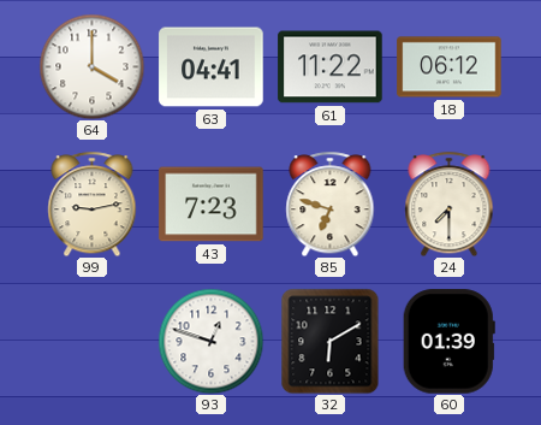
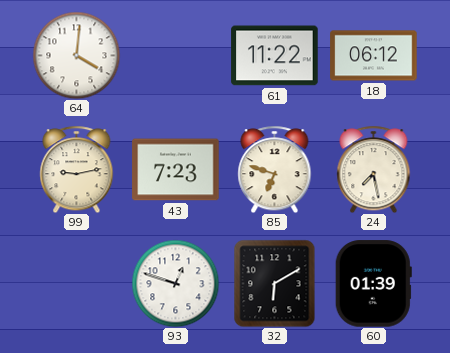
64: 4:00 -> 4:01 (76, 55)
63: 04:41 -> none (212, 67)
24: 7:30 -> 7:28 (374, 169)
